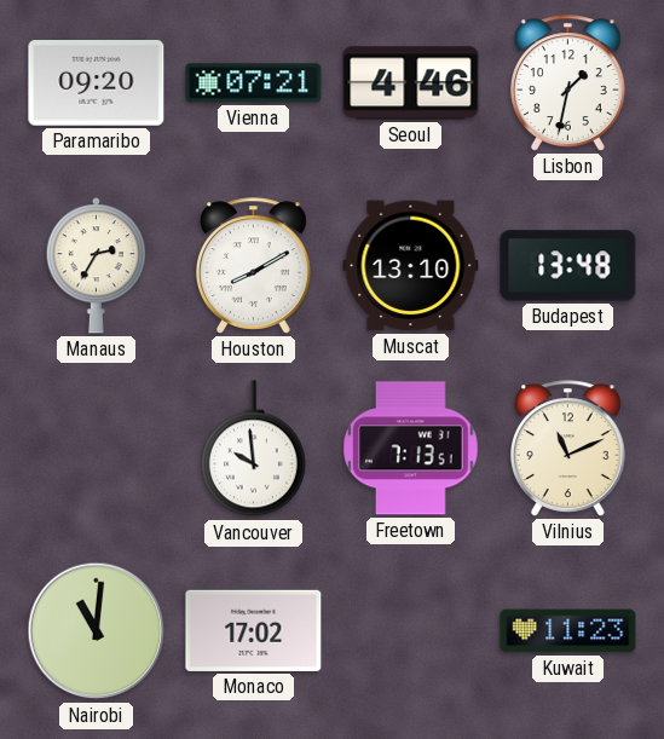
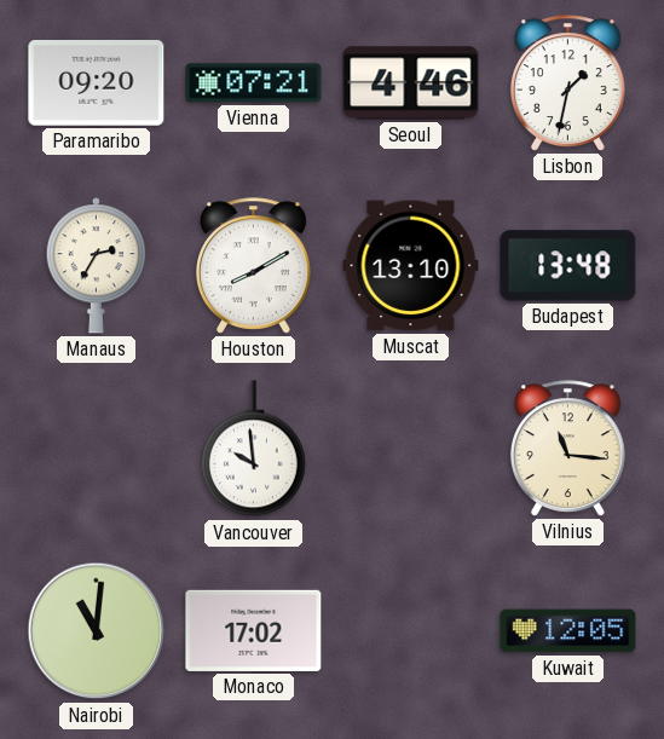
Freetown: 7:13 -> none (411, 449)
Vilnius: 11:11 -> 11:16 (568, 449)
Kuwait: 11:23 -> 12:05 (568, 631)
